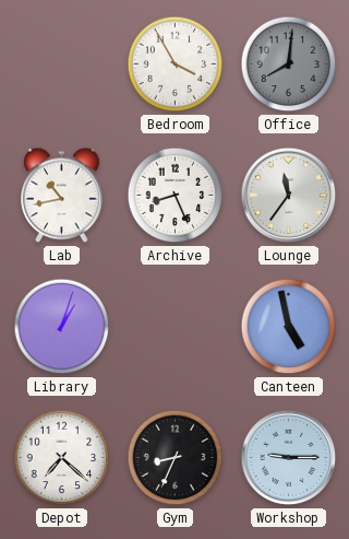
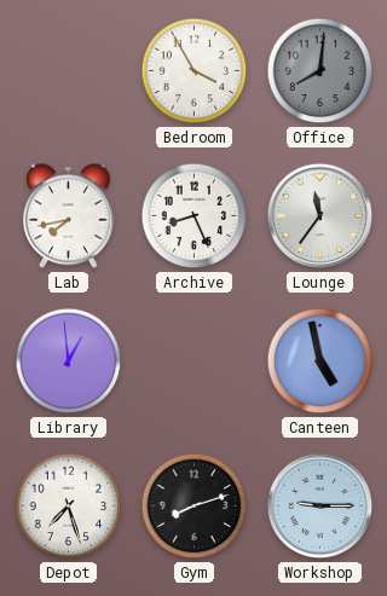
Lab: 10:43 -> 7:43 (69, 216)
Library: 1:03 -> 12:59 (69, 361)
Depot: 7:22 -> 7:27 (69, 507)
Gym: 8:34 -> 8:12 (195, 507)
